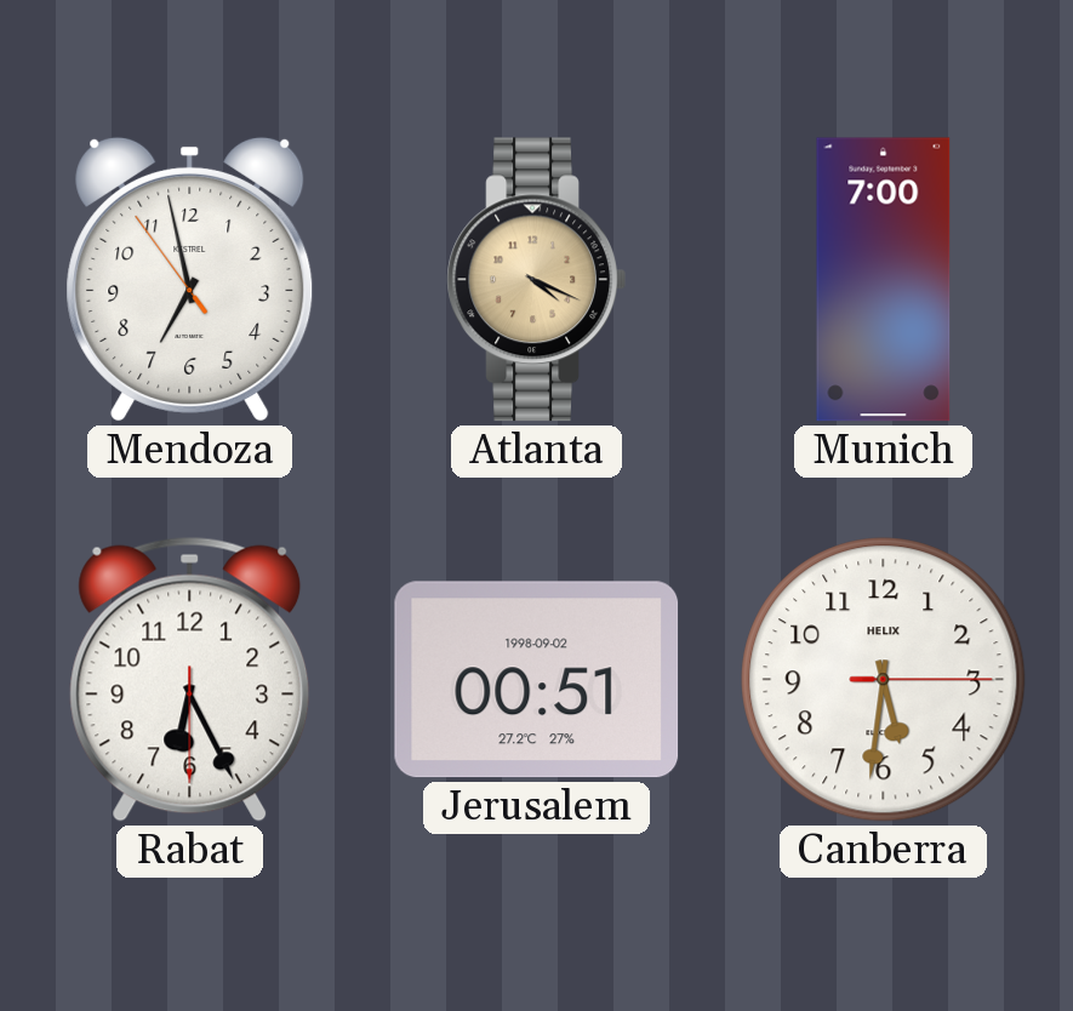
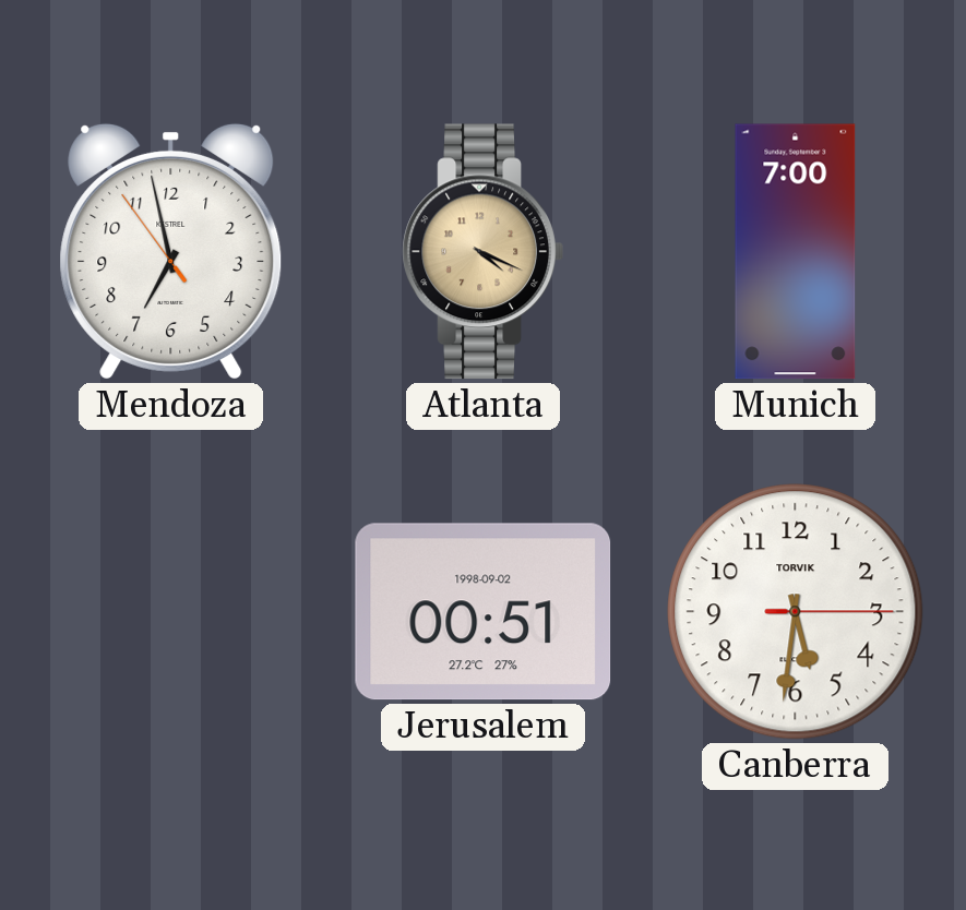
Rabat: 6:25 -> none (190, 679)
Canberra brand: HELIX -> TORVIK (796, 612)
